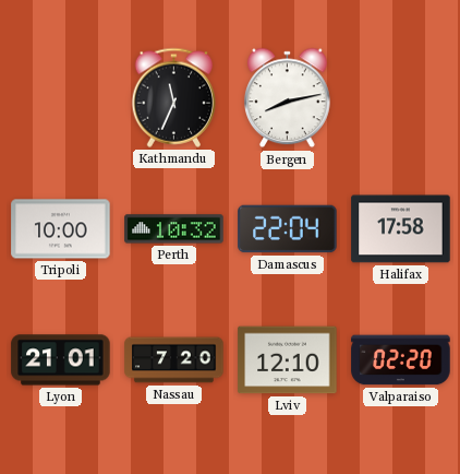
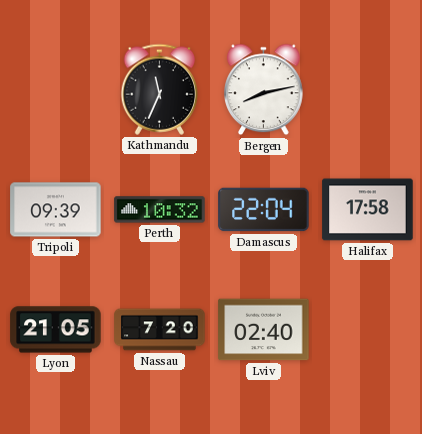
Tripoli: 10:00 -> 09:39 (56, 210)
Lyon: 21:01 -> 21:05 (56, 330)
Lviv: 12:10 -> 02:40 (264, 330)
Valparaiso: 02:20 -> none (401, 360)
